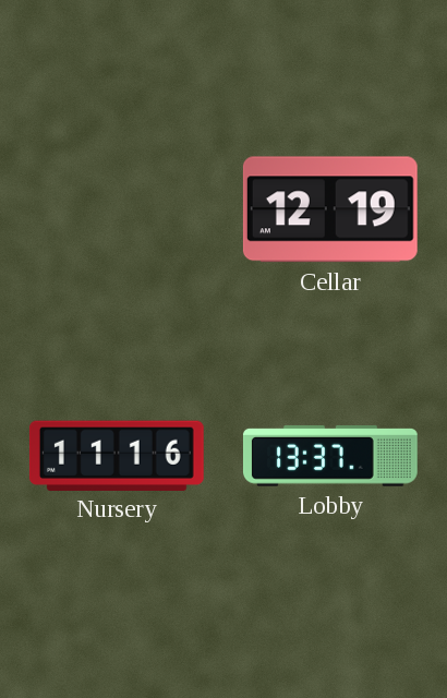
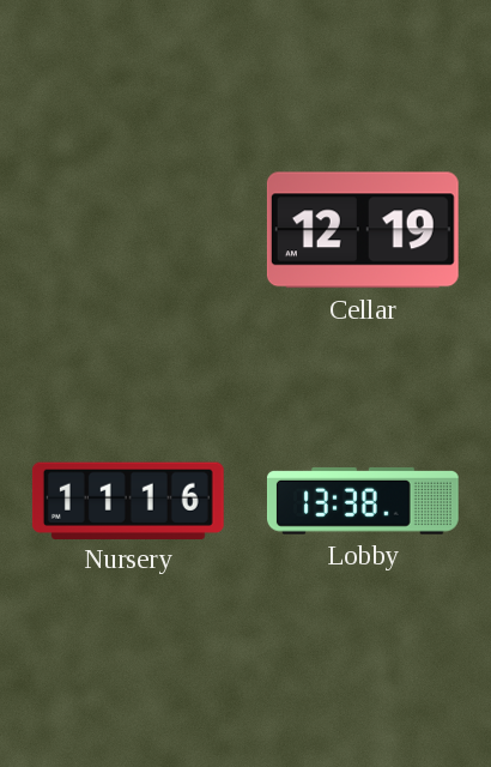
Lobby: 13:37 -> 13:38 (363, 501)
